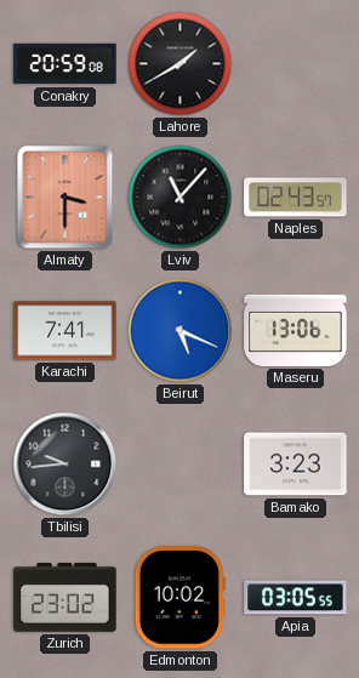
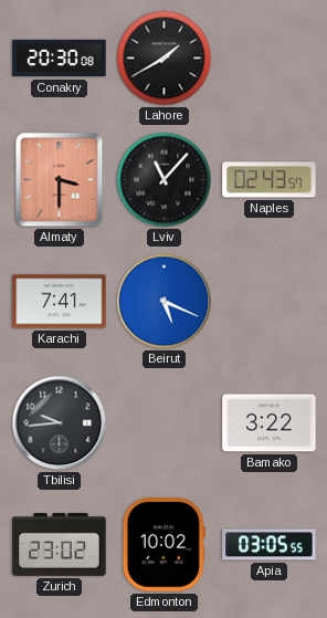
Conakry: 20:59 -> 20:30 (60, 59)
Maseru: 13:06 -> none (296, 330)
Bamako: 3:23 -> 3:22 (270, 423)
